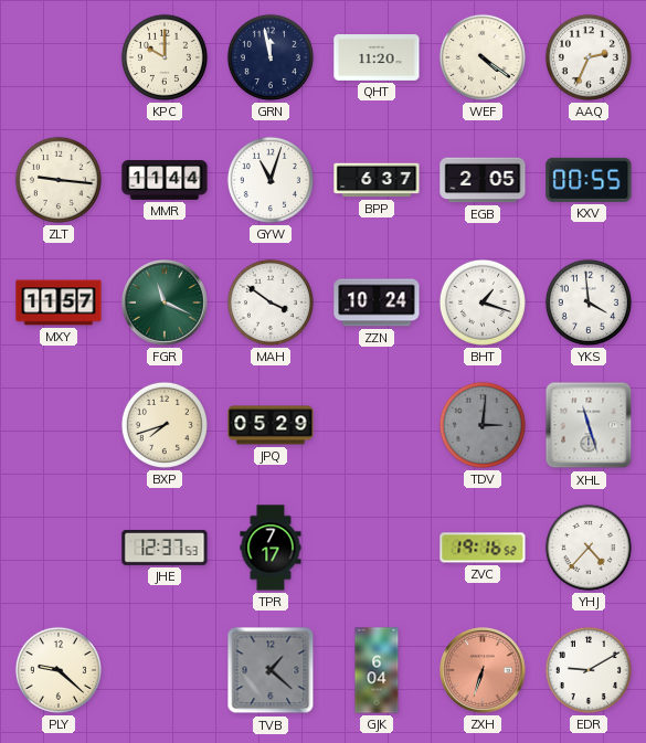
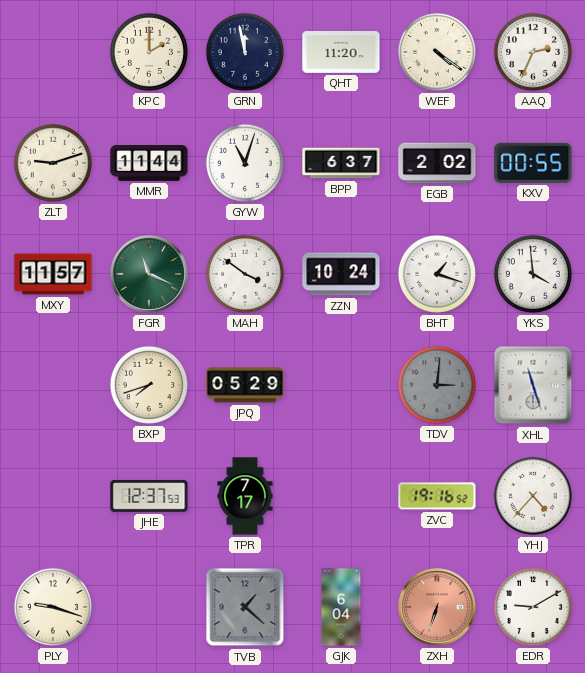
KPC: 10:00 -> 2:00 (149, 52)
ZLT: 9:16 -> 9:12 (53, 163)
EGB: 2:05 -> 2:02 (437, 163)
PLY: 9:22 -> 9:18 (53, 607)
